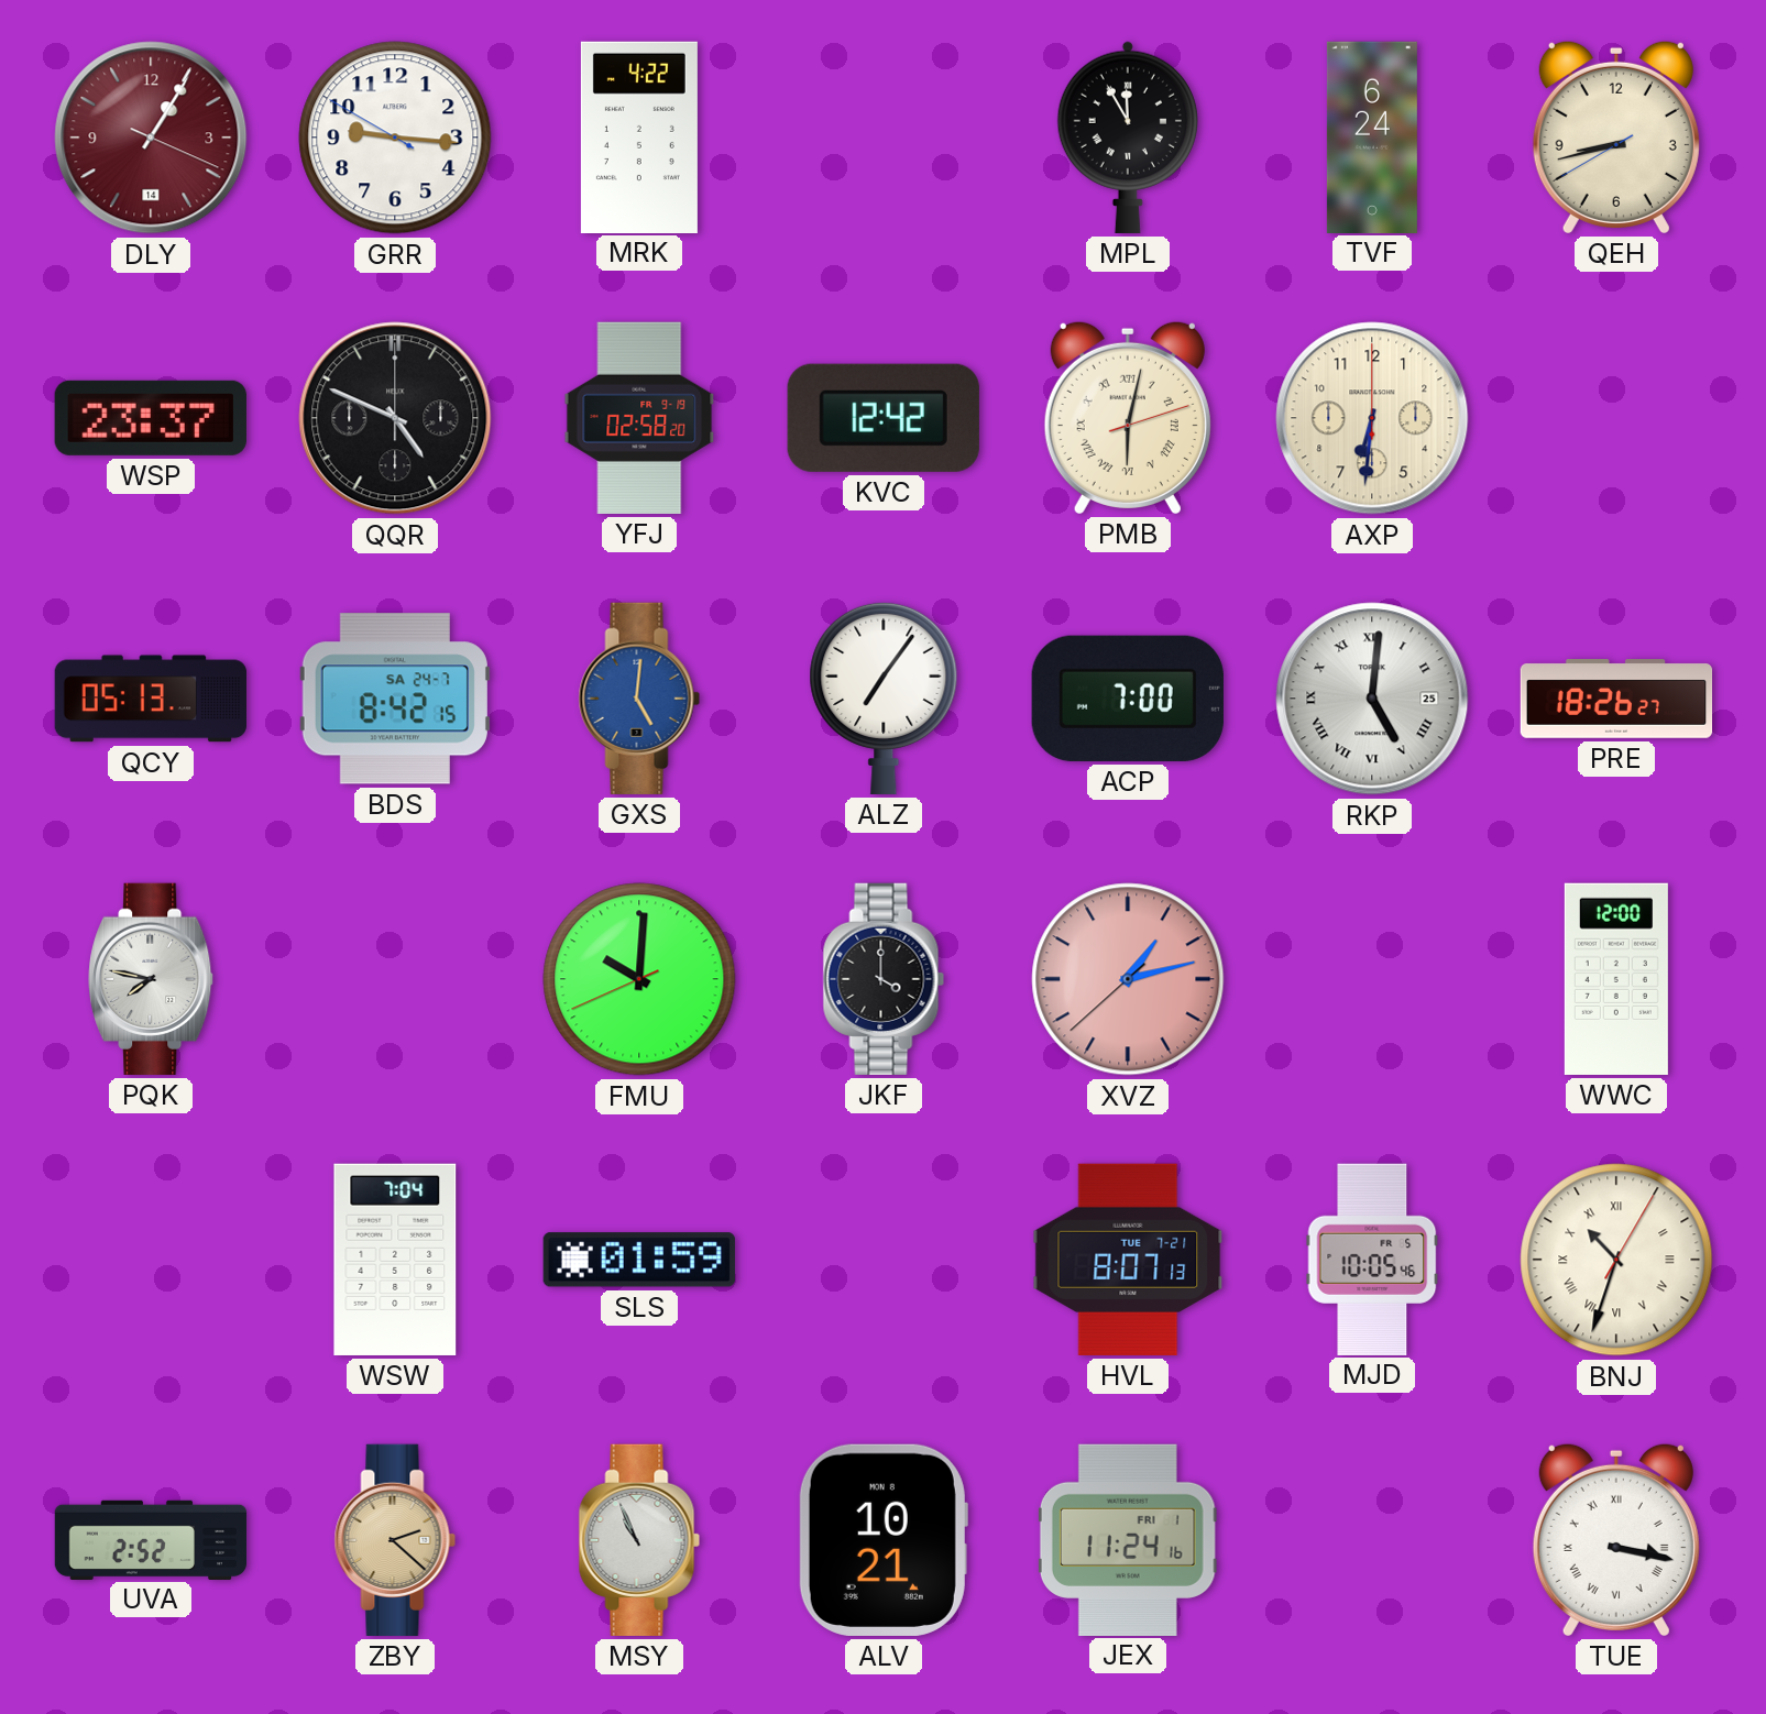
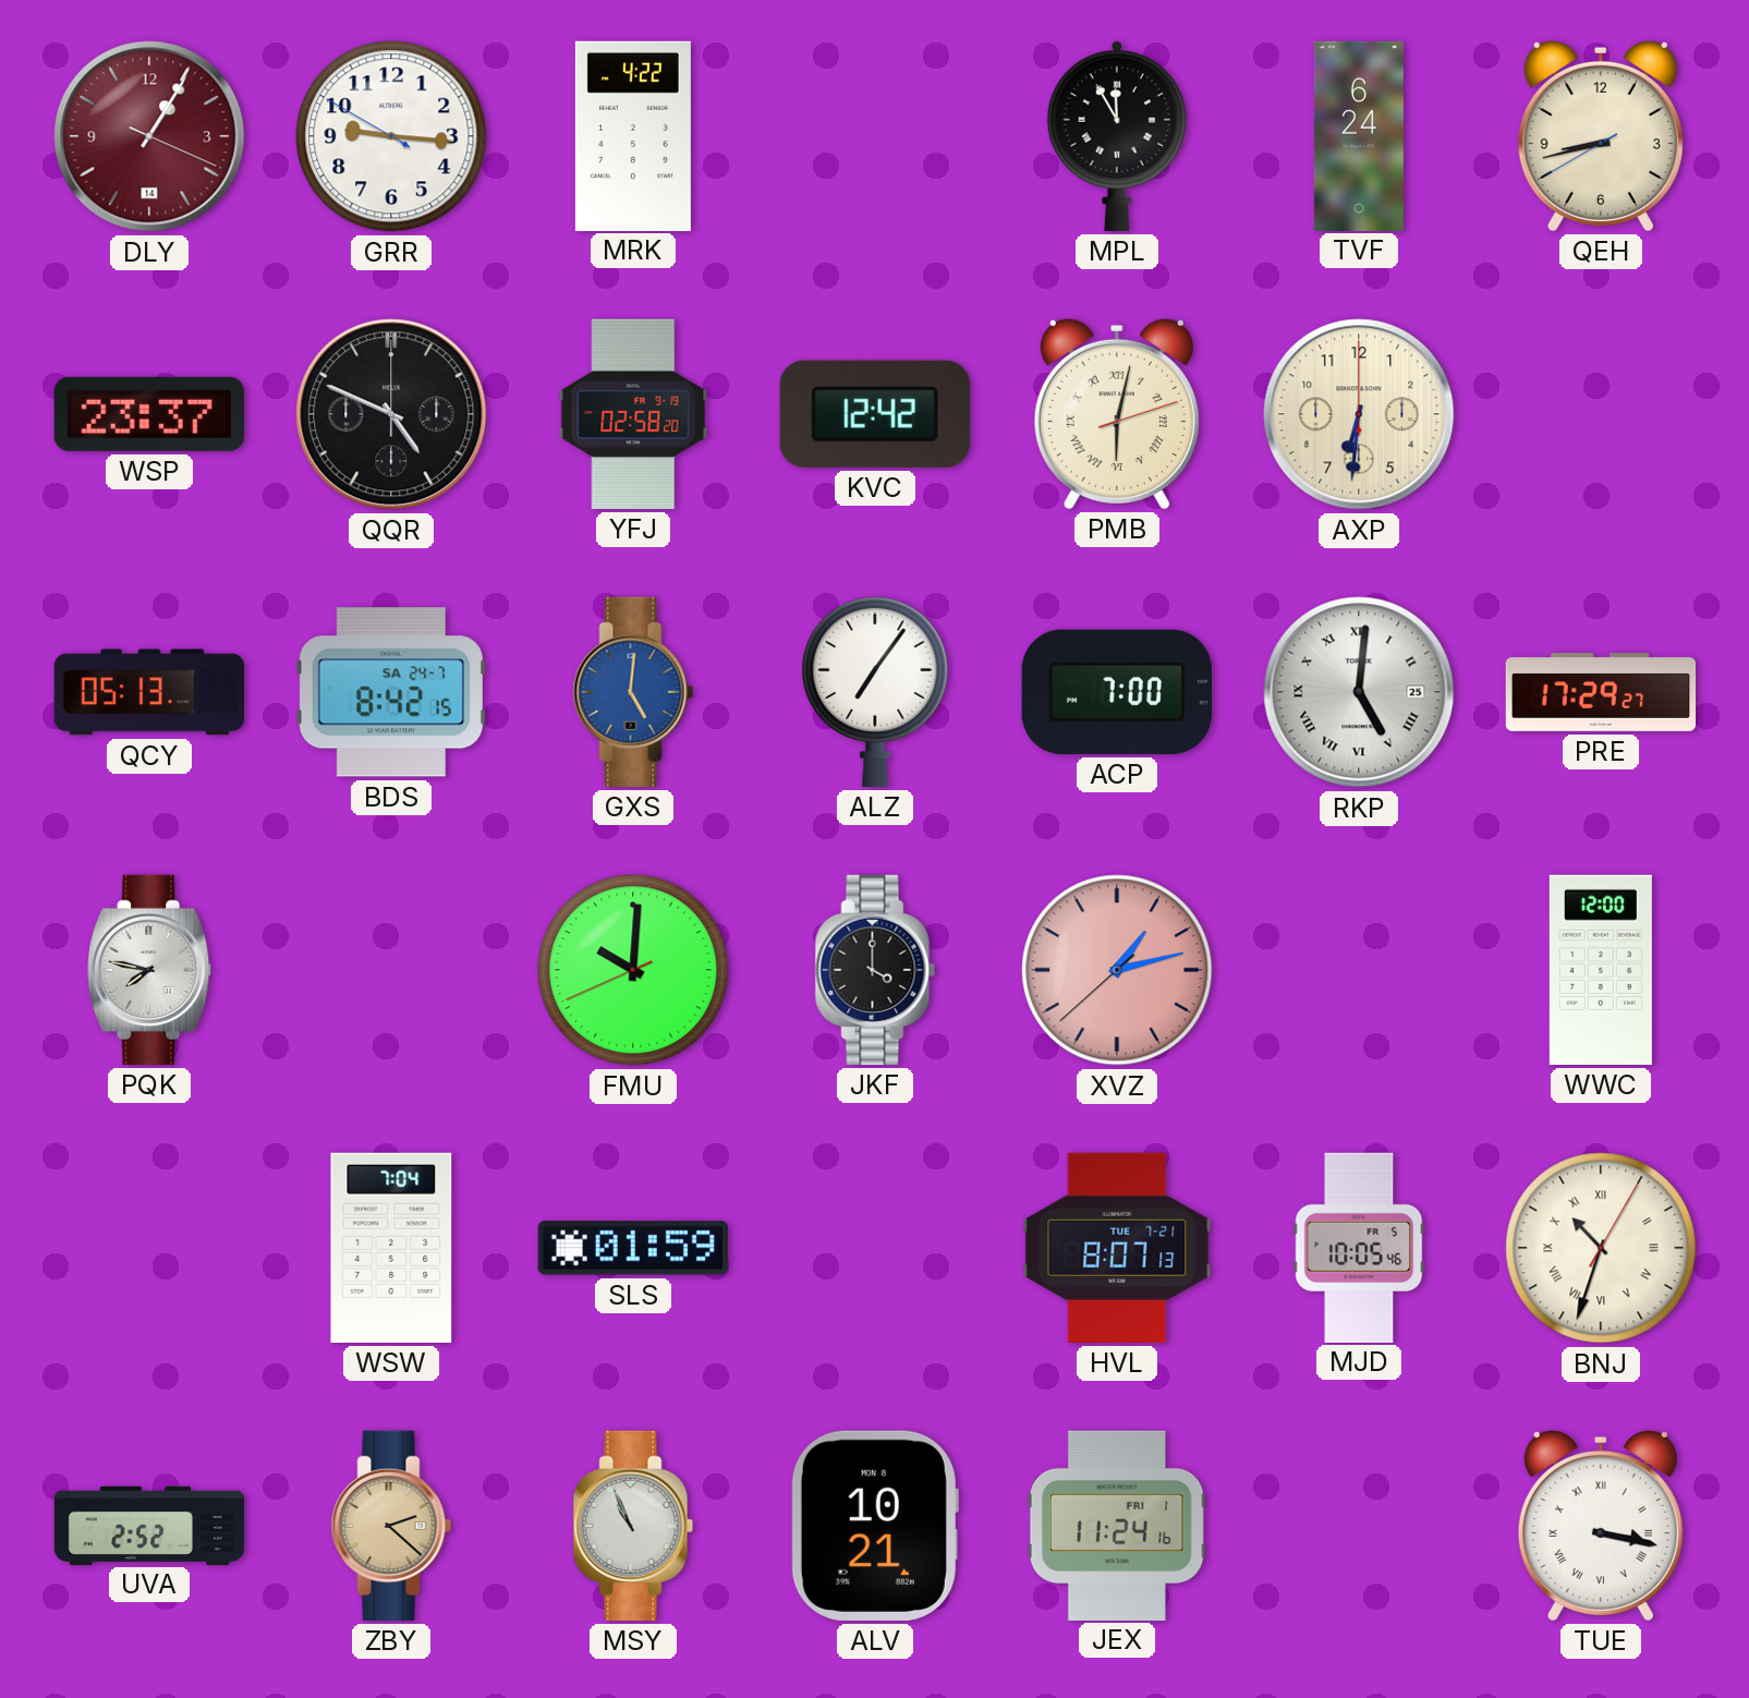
PRE: 18:26 -> 17:29 (1601, 692)
